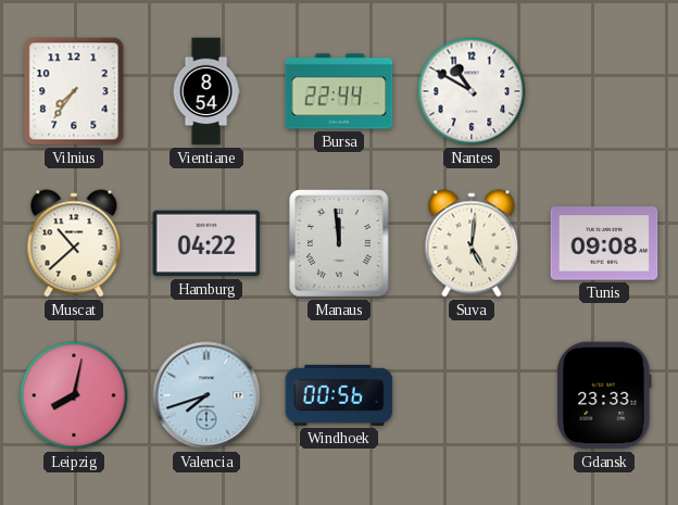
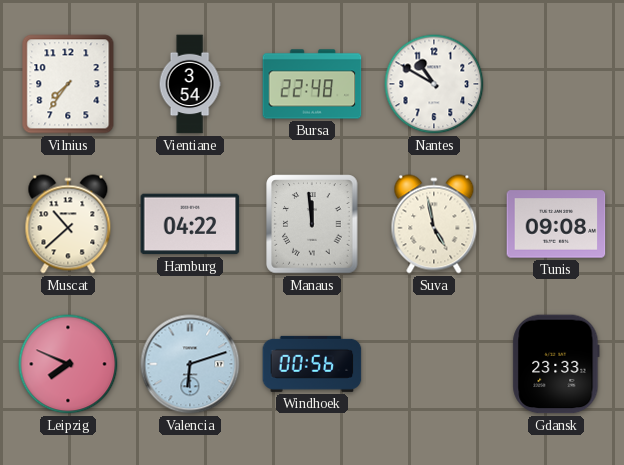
Vientiane: 8:54 -> 3:54 (190, 84)
Bursa: 22:44 -> 22:48 (312, 84)
Suva: 5:01 -> 4:58 (434, 224)
Leipzig: 8:02 -> 7:49 (68, 364)
Valencia: 7:42 -> 6:12 (190, 364)
